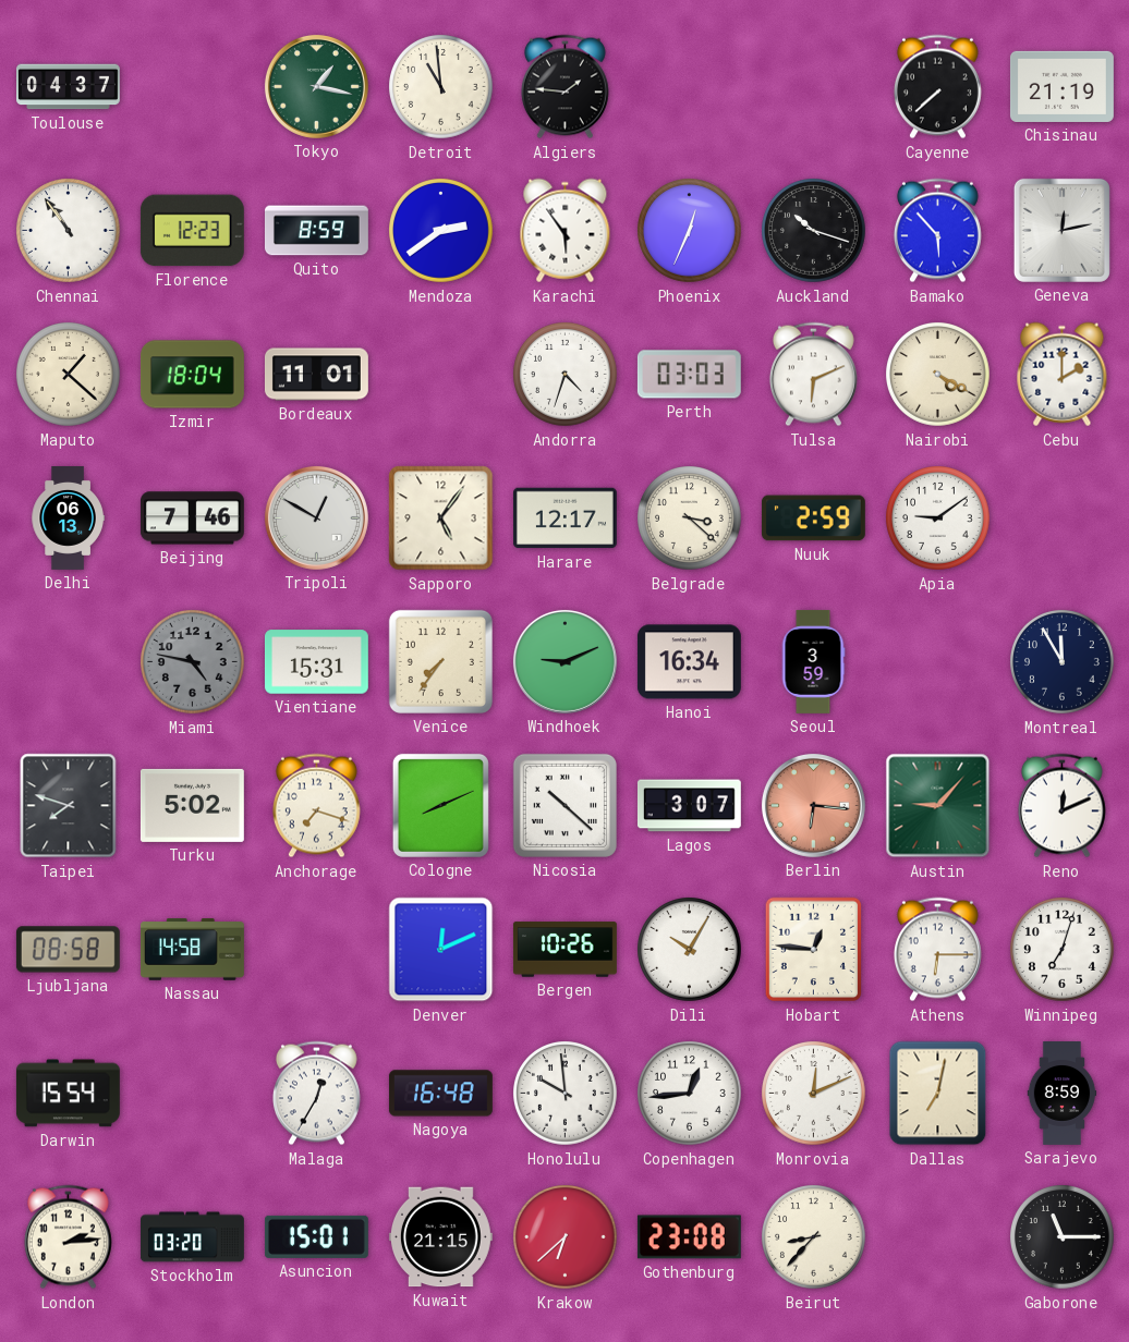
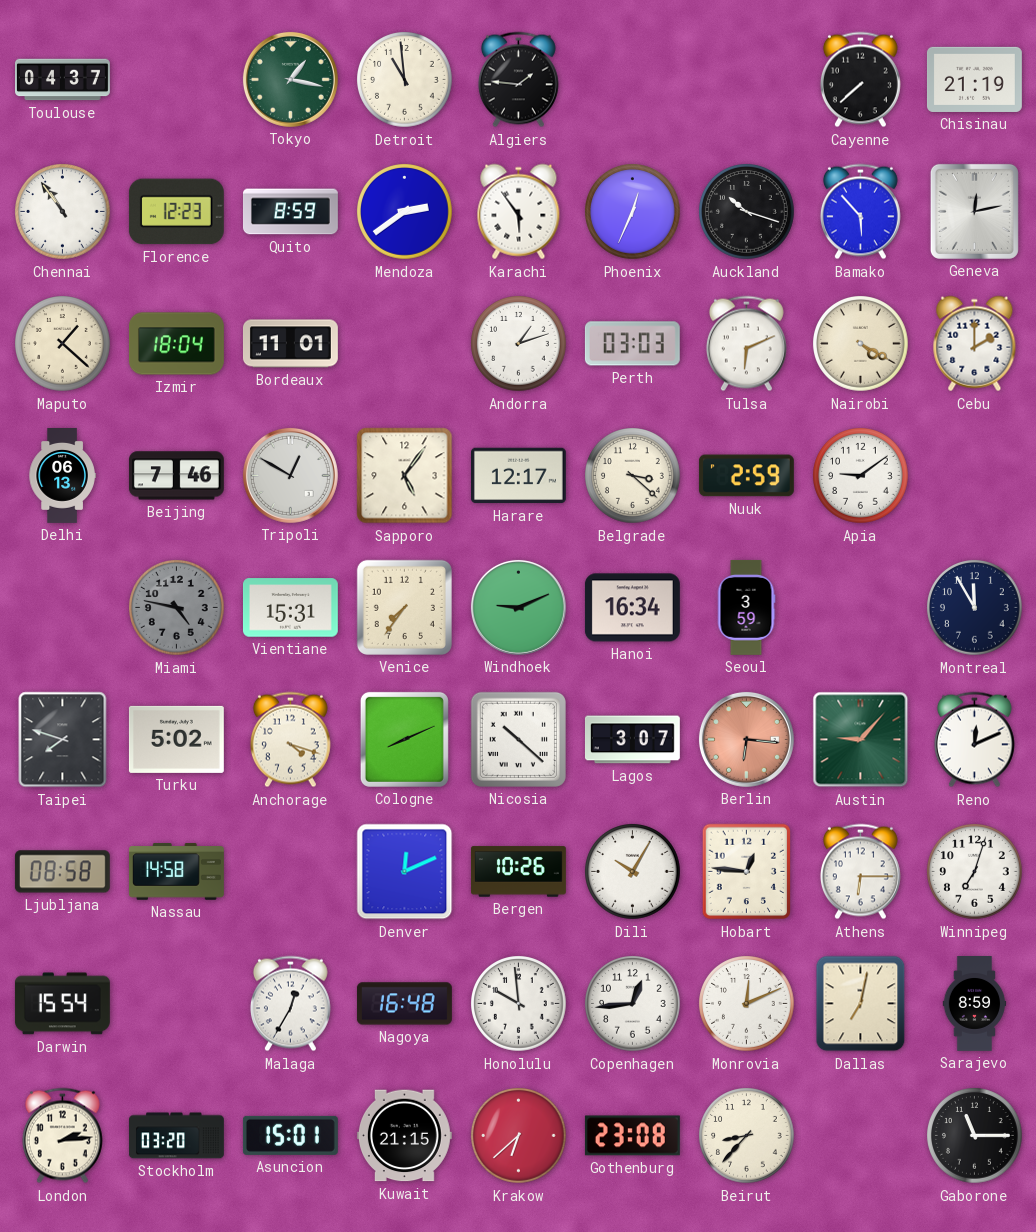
Andorra: 4:33 -> 1:12 (519, 344)
Anchorage: 7:18 -> 4:18 (290, 740)
